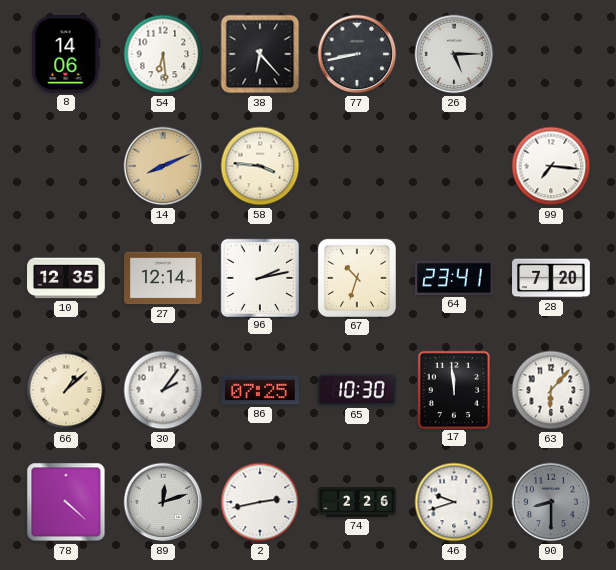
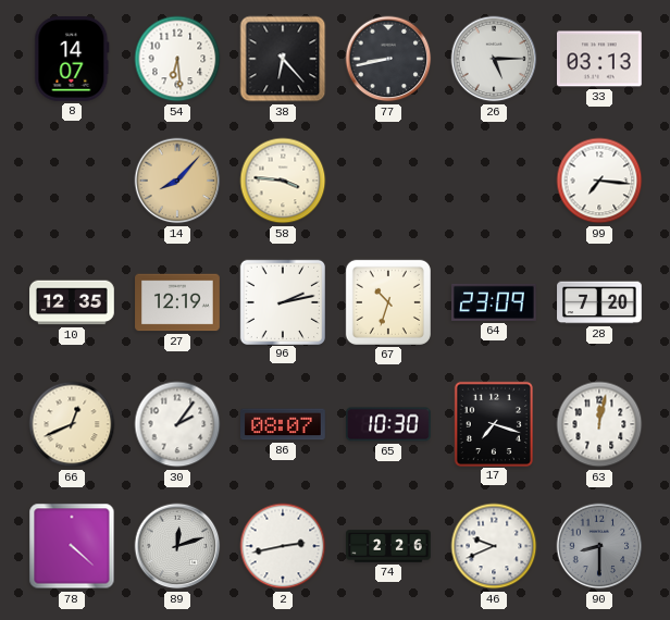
8: 14:06 -> 14:07 (72, 60)
33: none -> 03:13 (600, 59)
14: 8:11 -> 8:07 (177, 181)
27: 12:14 -> 12:19 (177, 302)
64: 23:41 -> 23:09 (494, 302)
66: 1:08 -> 12:41 (72, 424)
86: 07:25 -> 08:07 (284, 424)
17: 11:59 -> 7:18 (493, 423)
63: 6:07 -> 12:02 (599, 424)
46: 9:42 -> 9:41 (494, 546)
